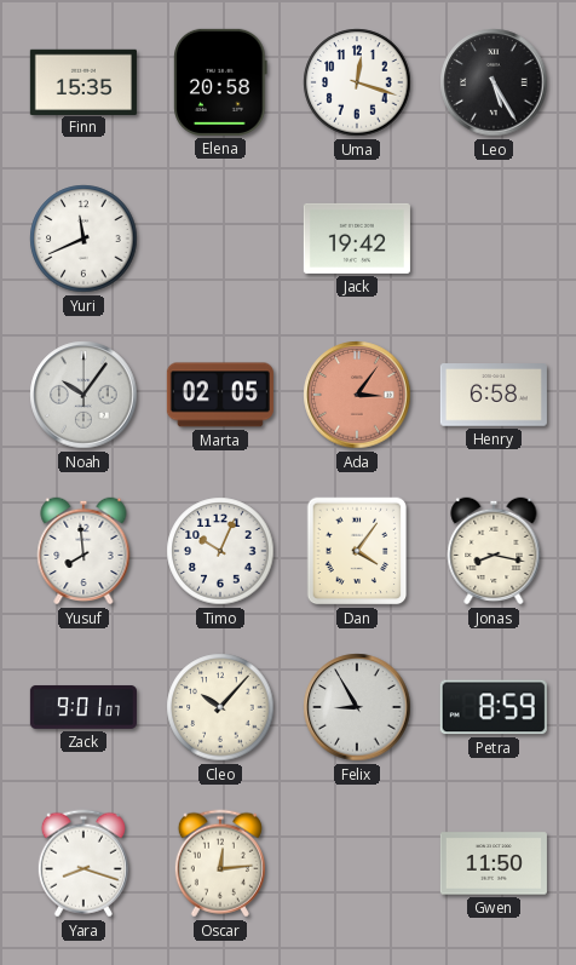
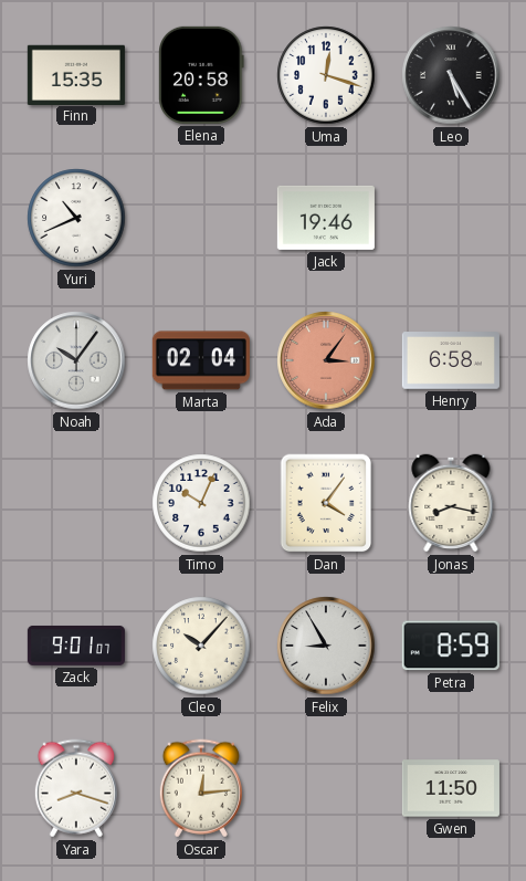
Yuri: 11:41 -> 10:41 (76, 218)
Jack: 19:42 -> 19:46 (326, 218)
Marta: 02:05 -> 02:04 (201, 360)
Yusuf: 7:59 -> none (83, 551)
